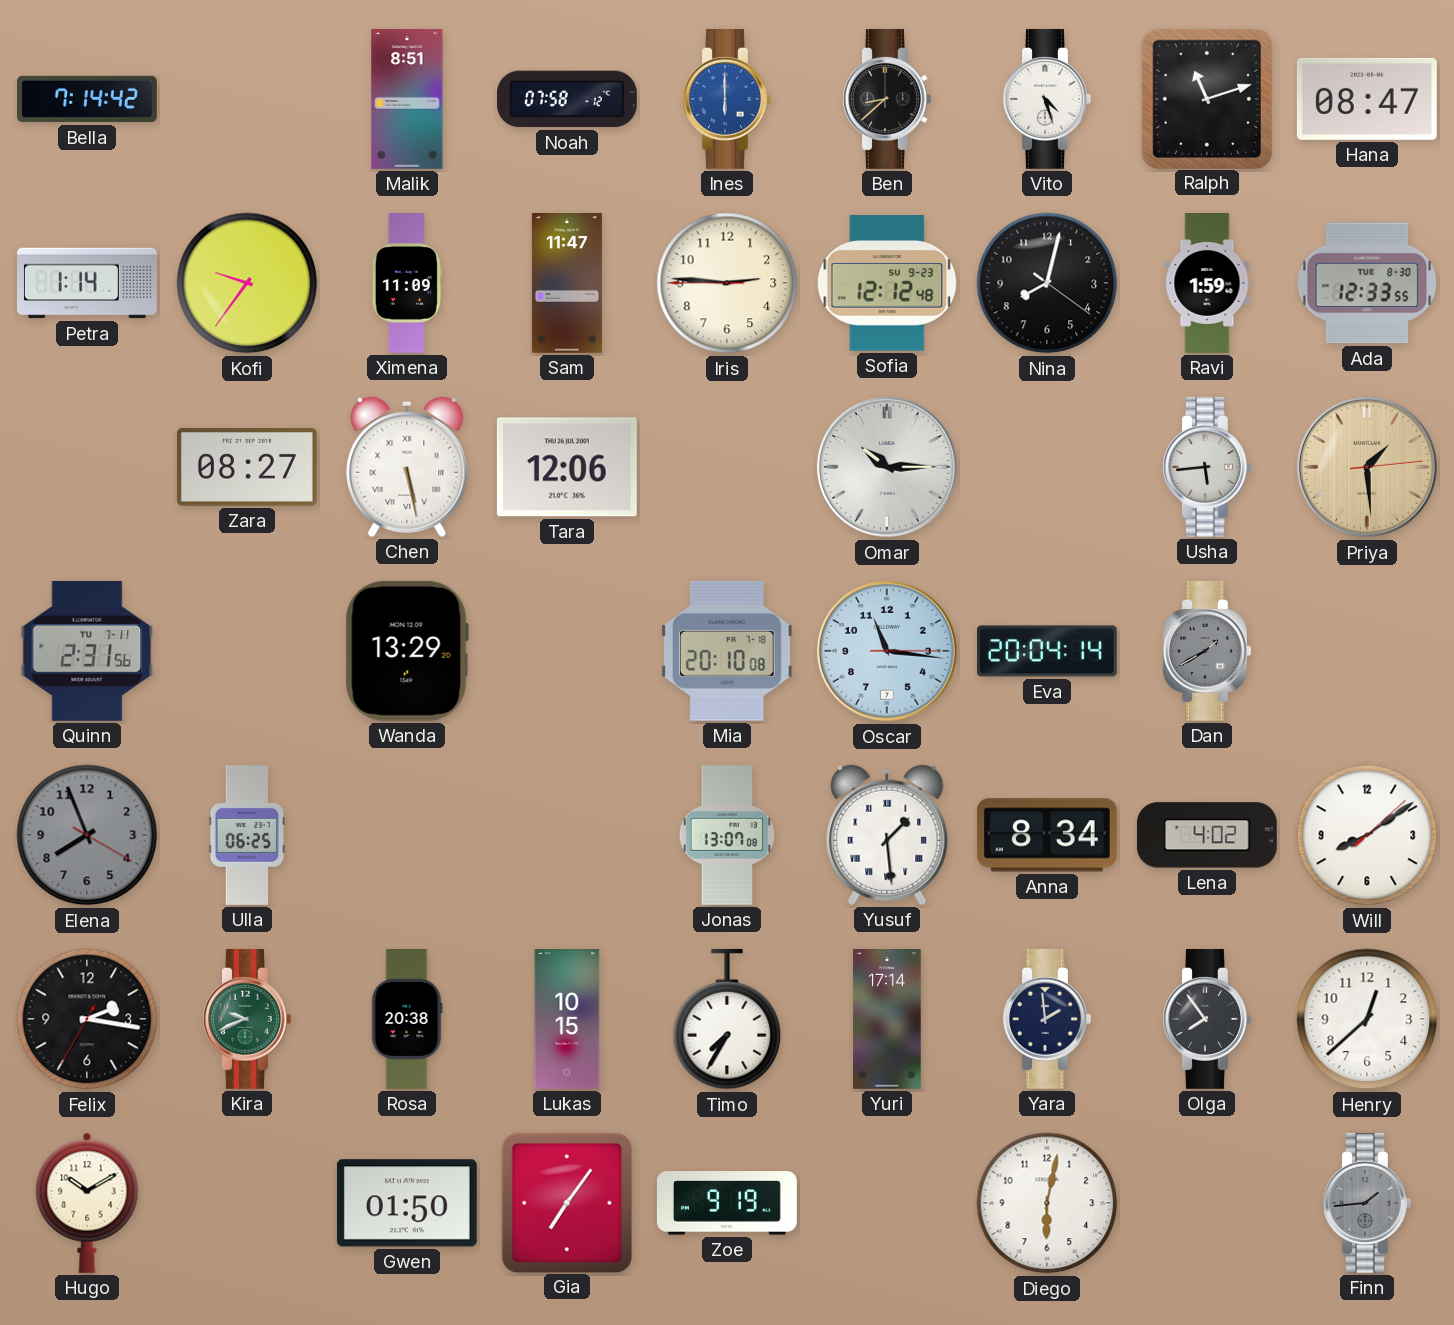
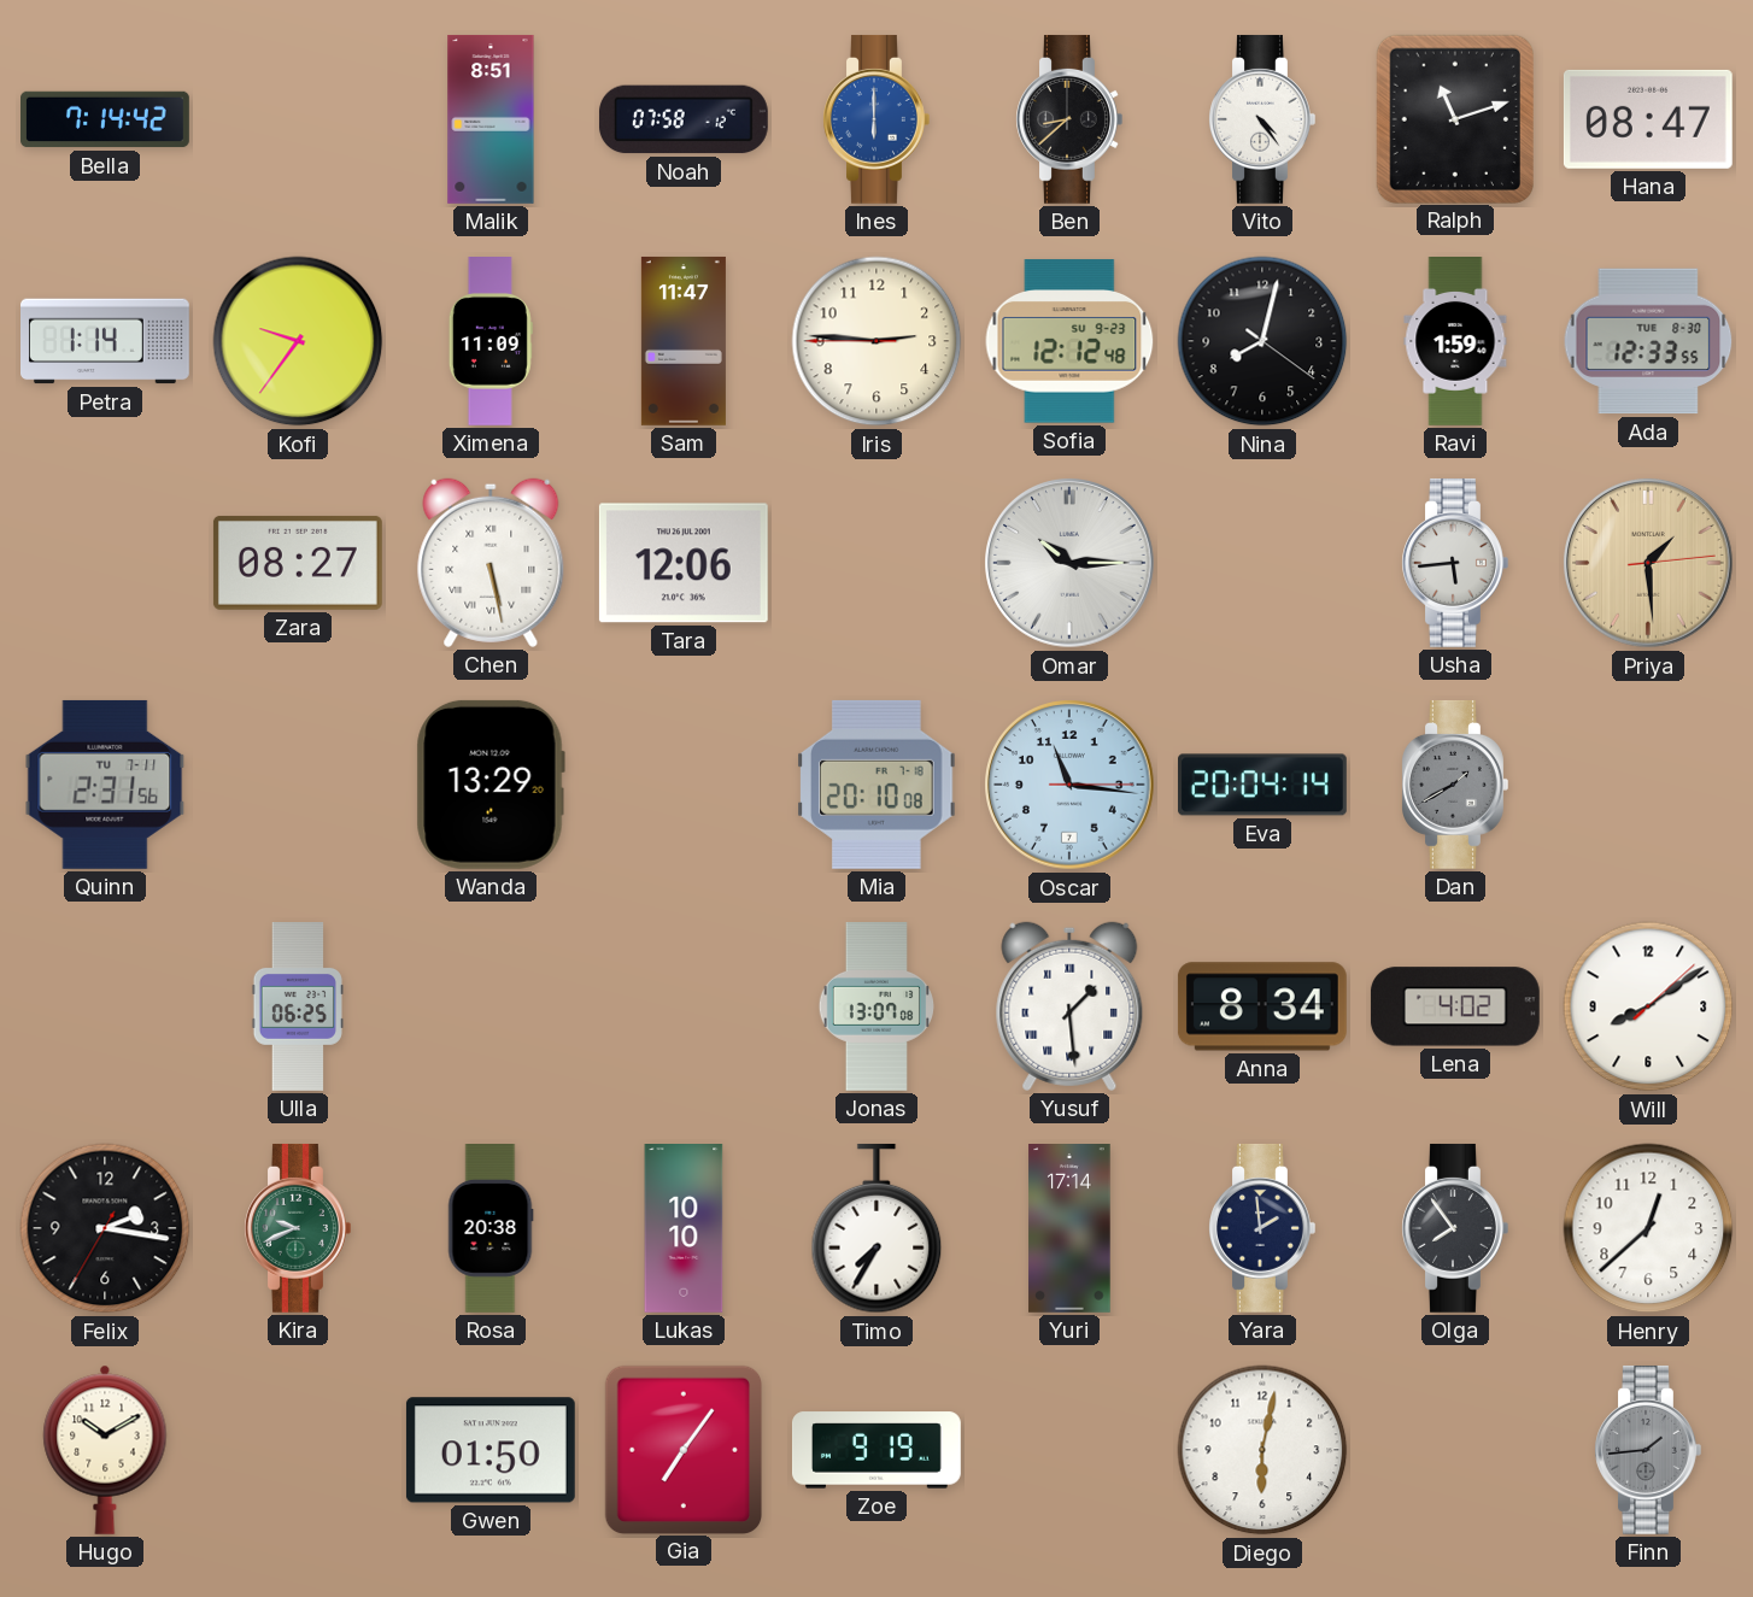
Vito: 4:27 -> 4:24 (1262, 119)
Elena: 7:56 -> none (87, 835)
Lukas: 10:15 -> 10:10 (684, 1229)
